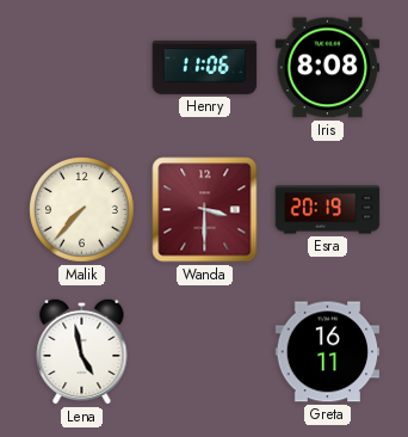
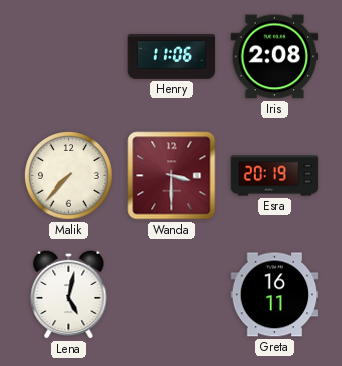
Iris: 8:08 -> 2:08 (275, 57)
Lena: 4:58 -> 5:02 (69, 294)
